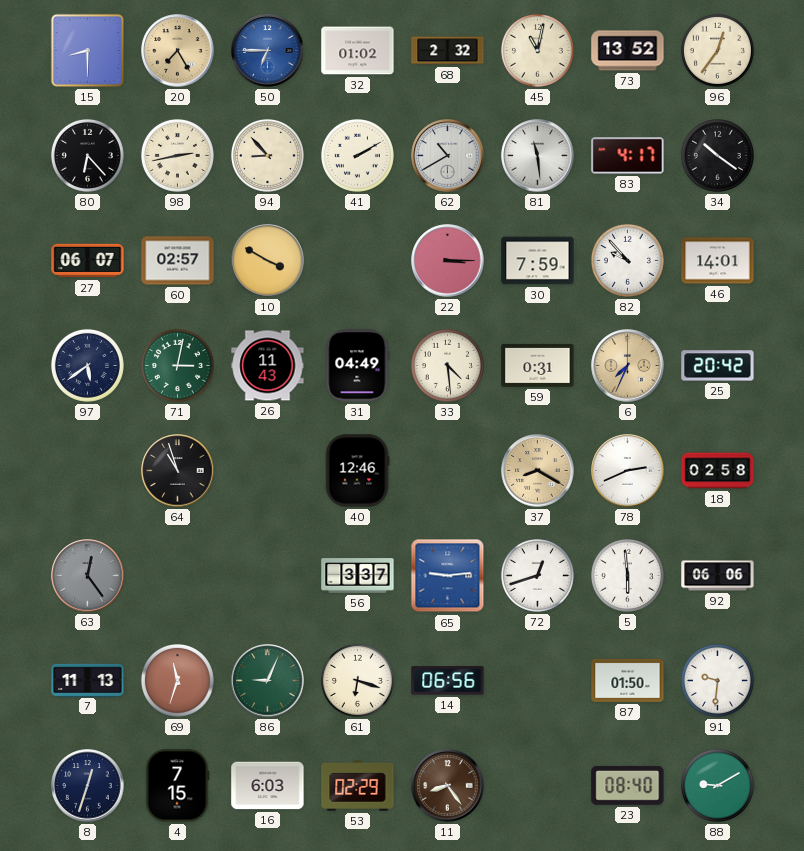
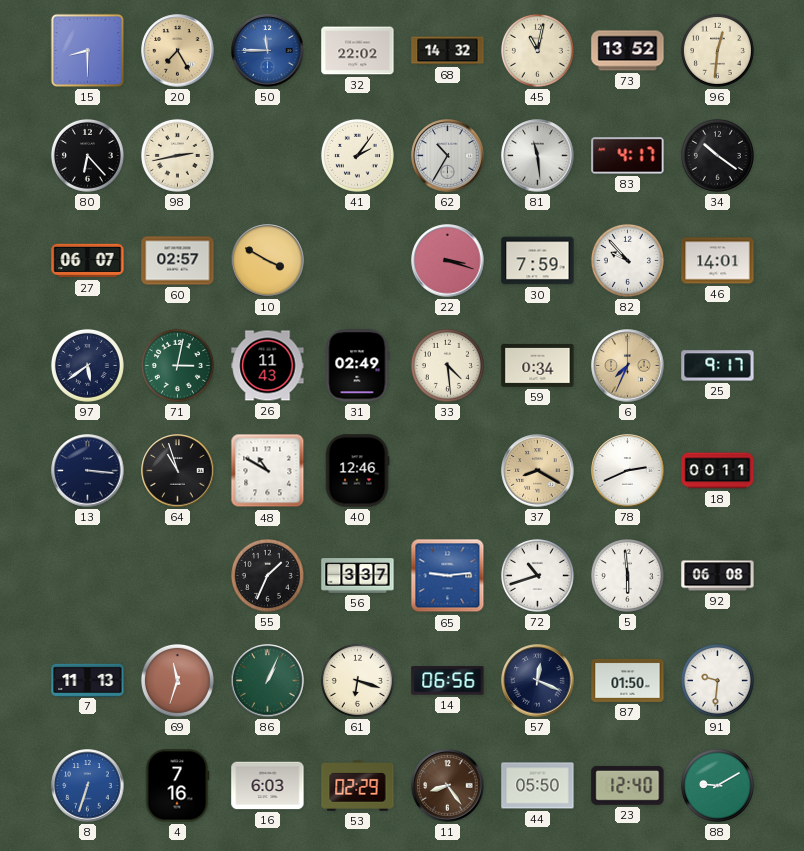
50: 6:45 -> 11:45 (268, 51)
32: 01:02 -> 22:02 (358, 51)
68: 2:32 -> 14:32 (448, 51)
96: 12:36 -> 12:31 (717, 50)
94: 8:53 -> none (267, 155)
41: 2:10 -> 2:06 (357, 155)
62: 10:40 -> 10:35 (448, 156)
22: 3:15 -> 3:18 (448, 261)
31: 04:49 -> 02:49 (358, 366)
59: 0:31 -> 0:34 (538, 365)
25: 20:42 -> 9:17 (718, 366)
13: none -> 3:16 (88, 471)
48: none -> 10:50 (268, 471)
18: 02:58 -> 00:11 (718, 471)
63: 12:24 -> none (88, 576)
55: none -> 1:34 (267, 575)
72: 12:42 -> 10:42 (537, 575)
92: 06:06 -> 06:08 (718, 576)
86: 9:04 -> 1:04 (268, 681)
57: none -> 12:19 (538, 681)
8: 12:33 -> 6:33 (88, 786)
8 dial: navy -> blue (88, 786)
4: 7:15 -> 7:16 (177, 786)
44: none -> 05:50 (538, 786)
23: 08:40 -> 12:40 (628, 785)
